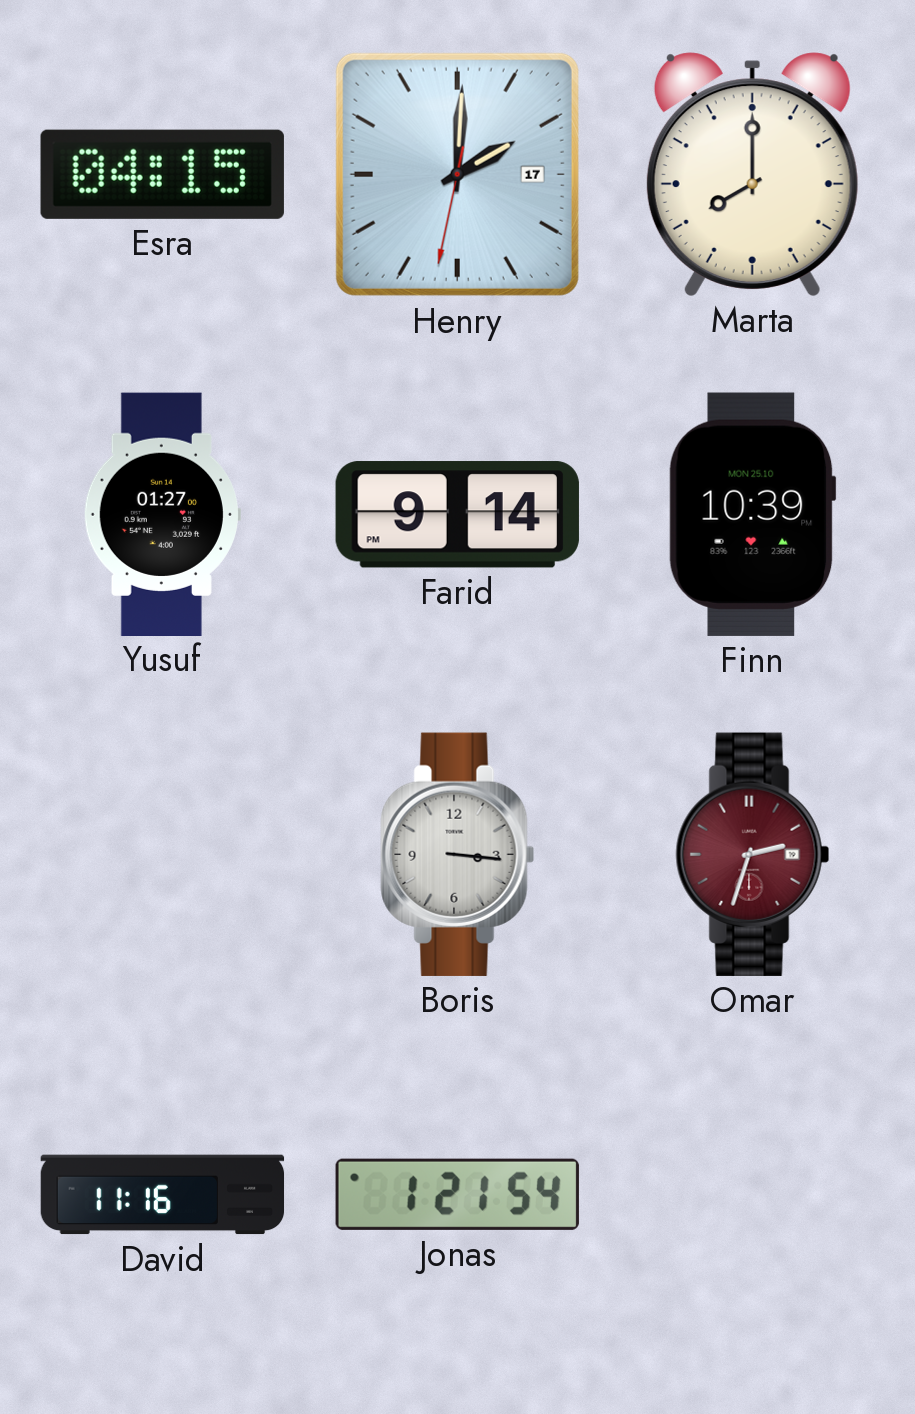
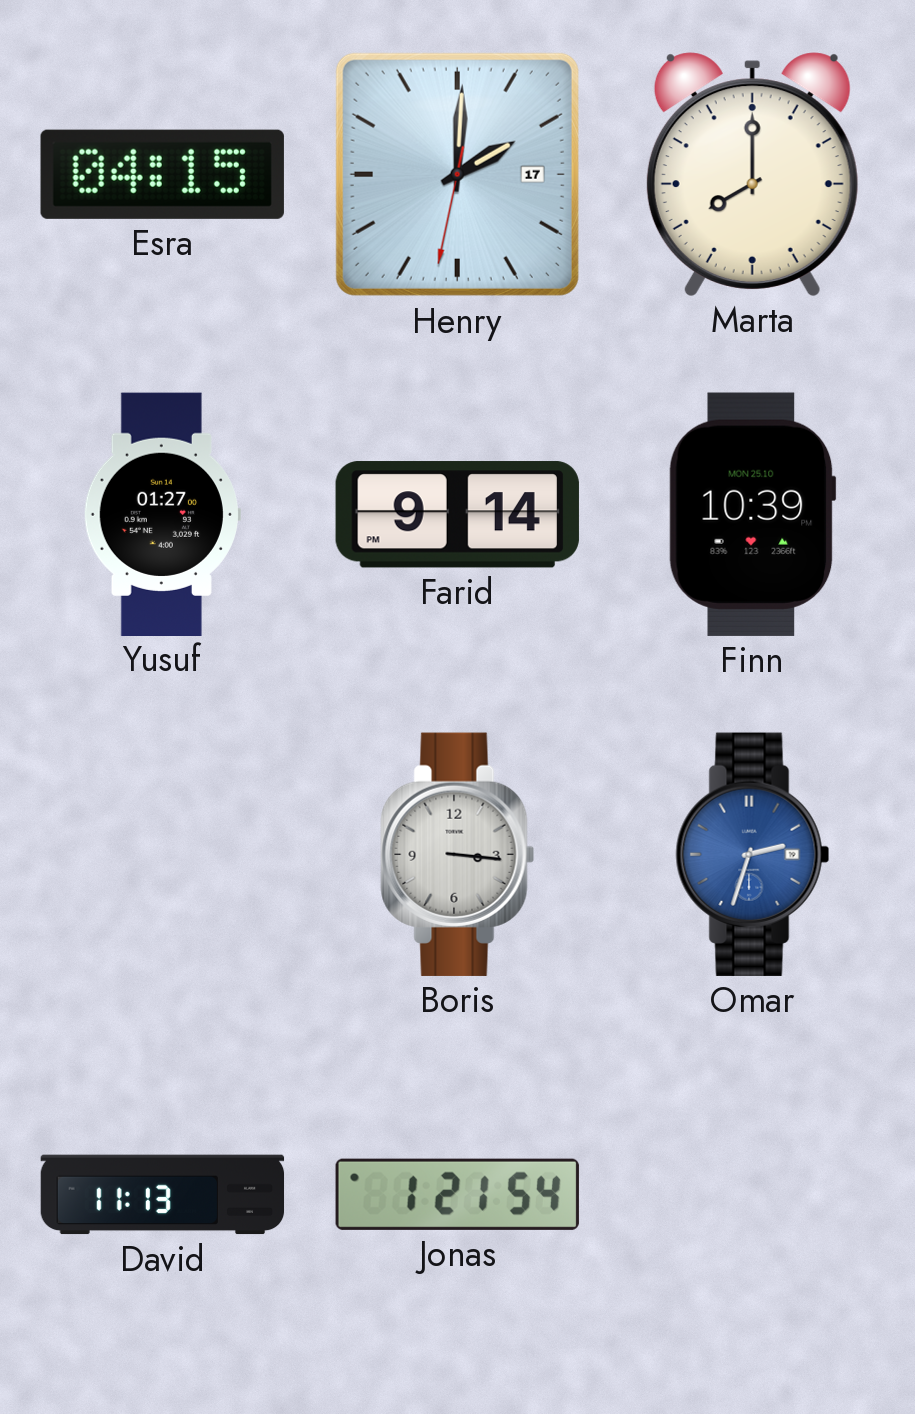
Omar dial: burgundy -> blue (753, 854)
David: 11:16 -> 11:13 (163, 1195)
